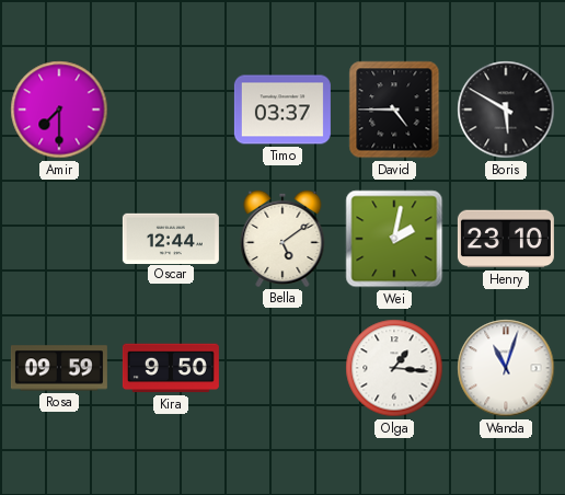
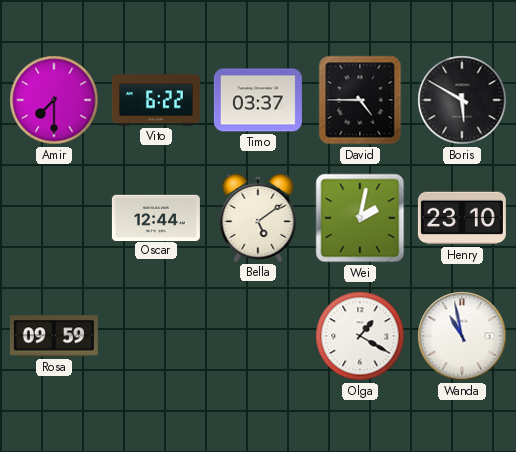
Vito: none -> 6:22 (156, 100)
Kira: 9:50 -> none (171, 368)
Olga: 1:16 -> 1:20 (360, 336)
Wanda: 11:03 -> 10:58 (462, 336)
